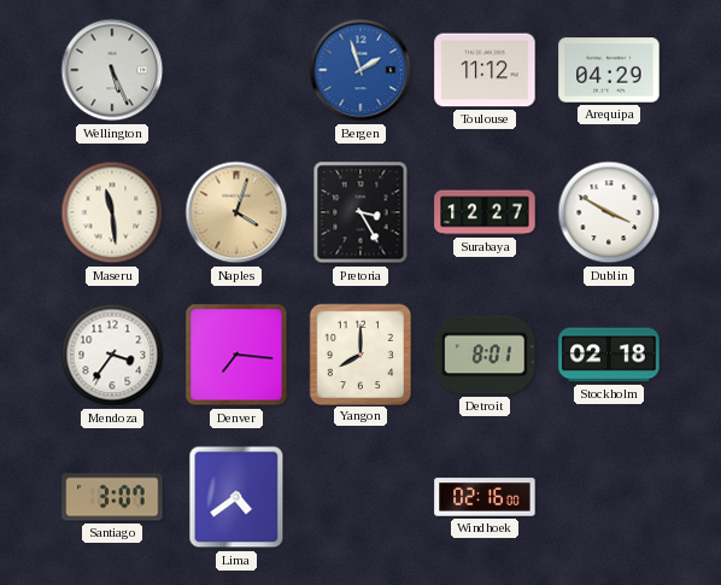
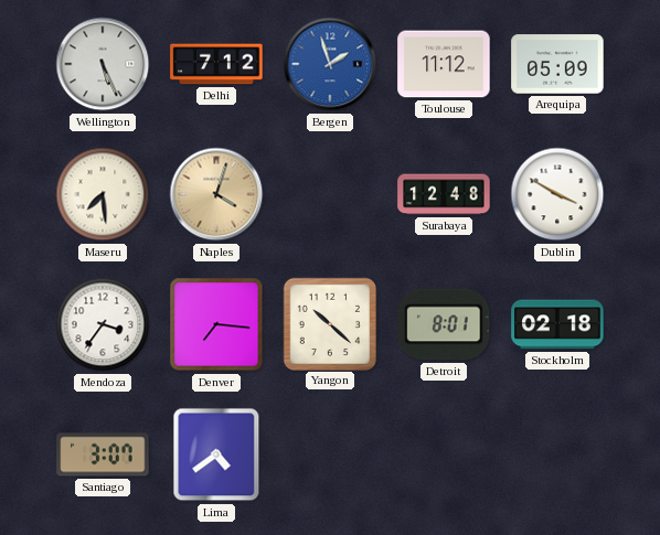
Delhi: none -> 7:12 (216, 64)
Arequipa: 04:29 -> 05:09 (557, 64)
Maseru: 11:29 -> 7:29 (103, 194)
Pretoria: 3:25 -> none (360, 212)
Surabaya: 12:27 -> 12:48 (444, 194)
Yangon: 8:00 -> 10:22 (329, 323)
Windhoek: 02:16 -> none (485, 497)
